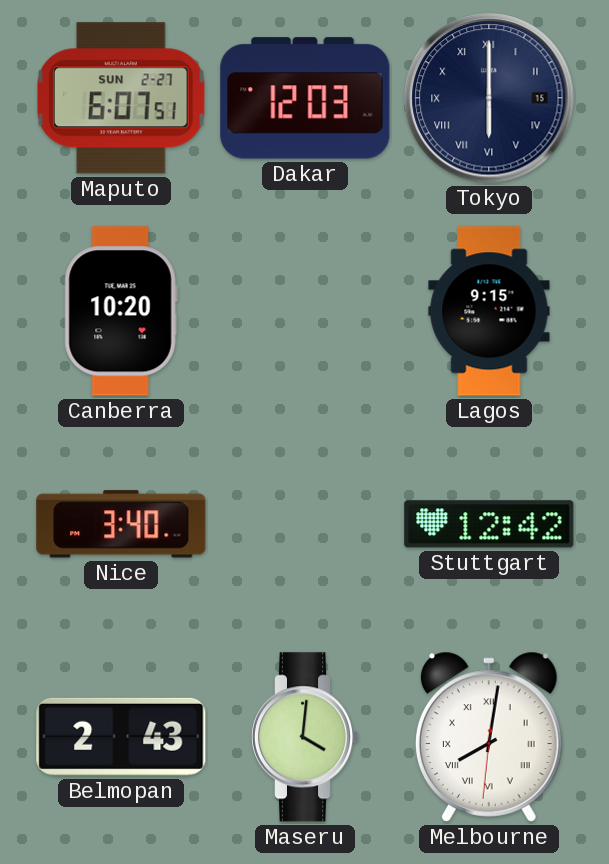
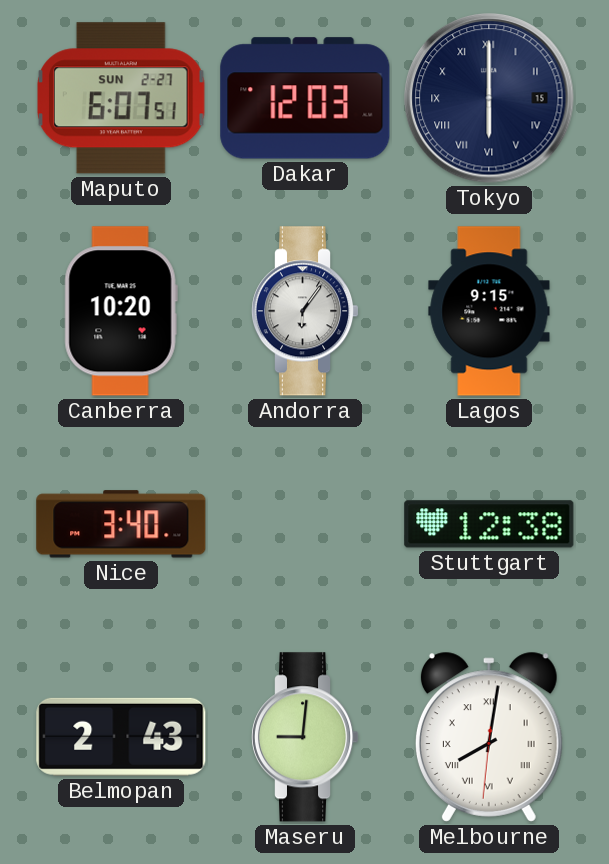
Andorra: none -> 6:06 (305, 311)
Stuttgart: 12:42 -> 12:38 (489, 524)
Maseru: 4:01 -> 9:01 (305, 737)
